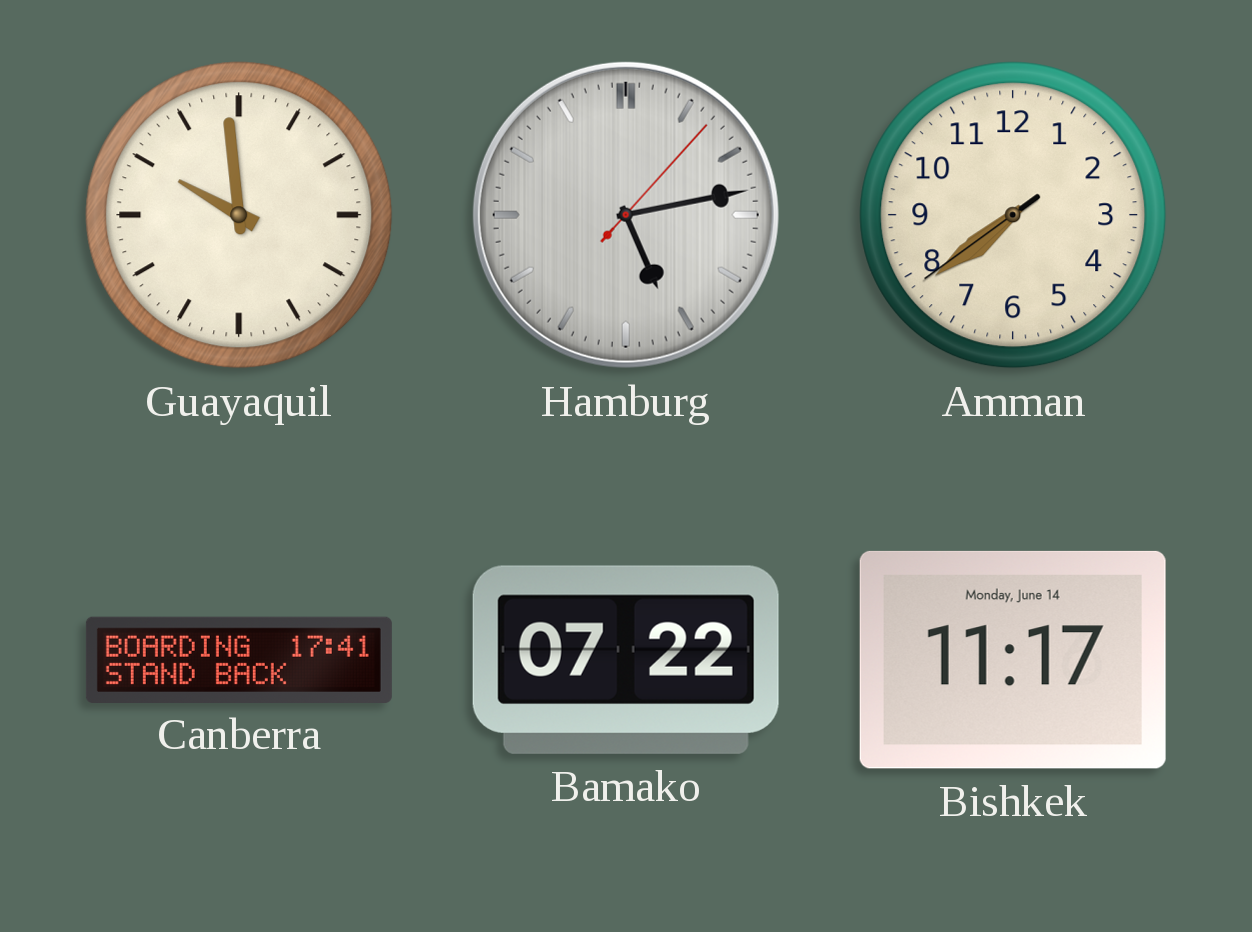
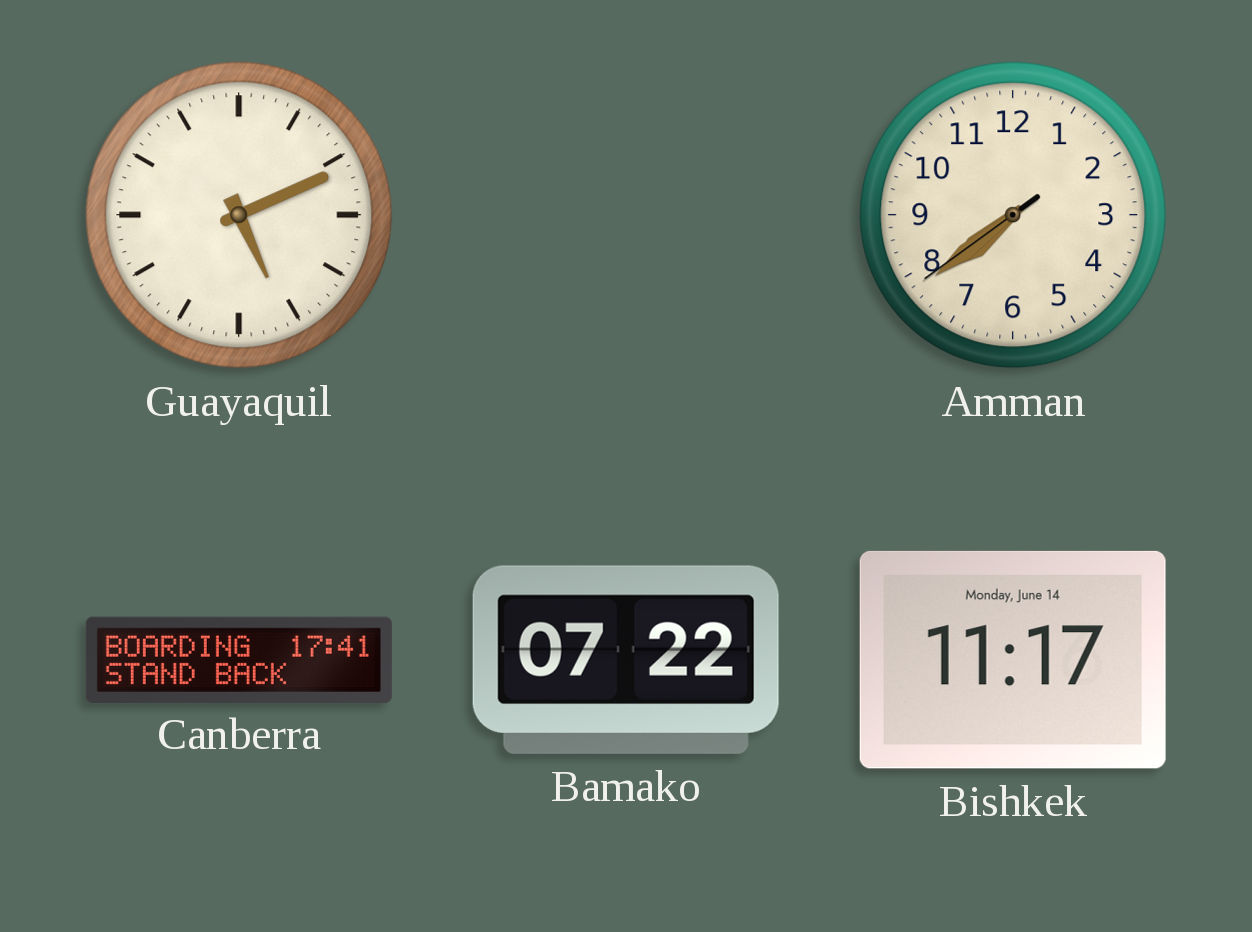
Guayaquil: 9:59 -> 5:11 (239, 215)
Hamburg: 5:13 -> none (626, 215)
